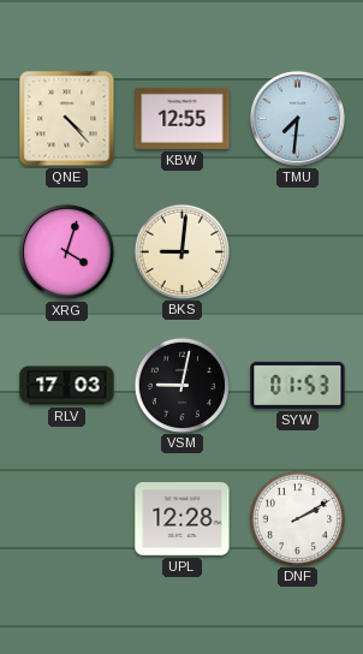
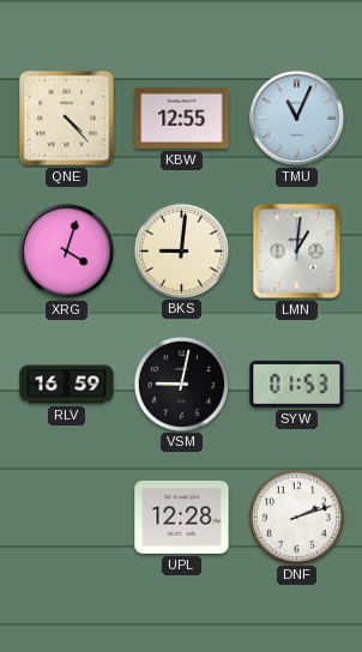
TMU: 7:31 -> 11:04 (296, 117)
LMN: none -> 1:01 (297, 252)
RLV: 17:03 -> 16:59 (67, 385)
DNF: 2:10 -> 2:12 (296, 517)
